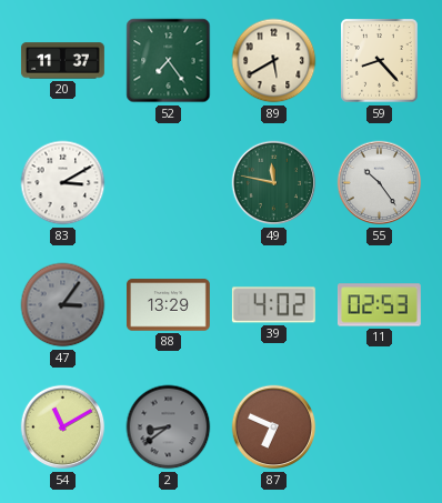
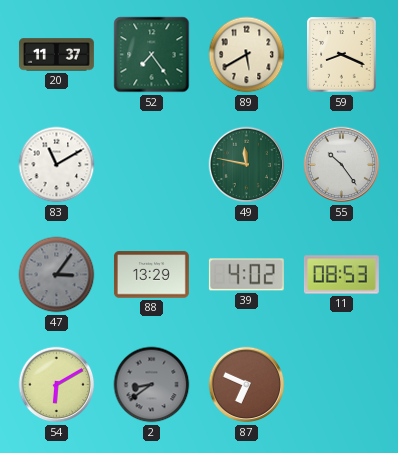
59: 8:23 -> 8:19 (342, 55)
83: 3:10 -> 11:10 (57, 165)
11: 02:53 -> 08:53 (341, 275)
54: 11:10 -> 6:10 (57, 385)
